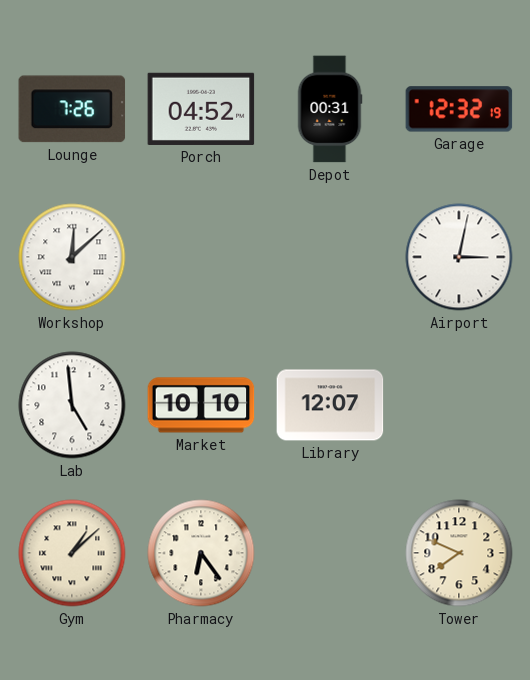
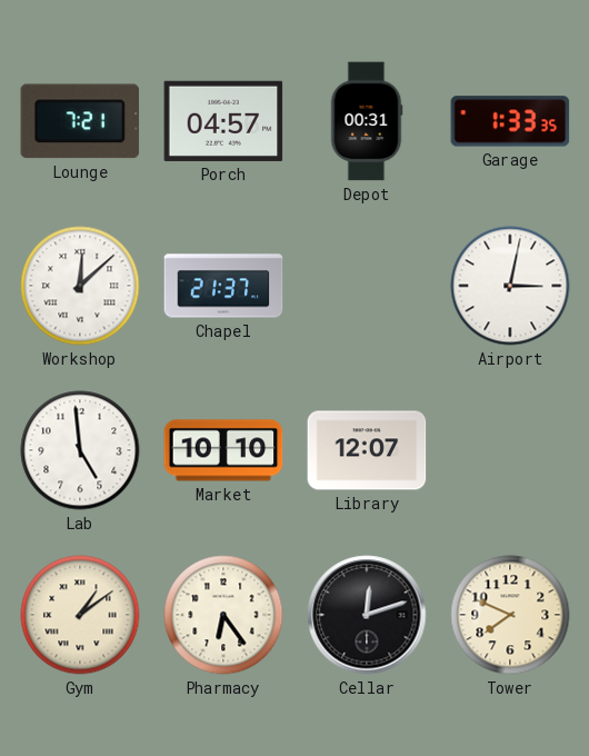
Lounge: 7:26 -> 7:21 (80, 121)
Porch: 04:52 -> 04:57 (223, 121)
Garage: 12:32 -> 1:33 (510, 121)
Chapel: none -> 21:37 (223, 286)
Gym: 1:08 -> 1:09 (80, 615)
Cellar: none -> 12:12 (367, 615)
